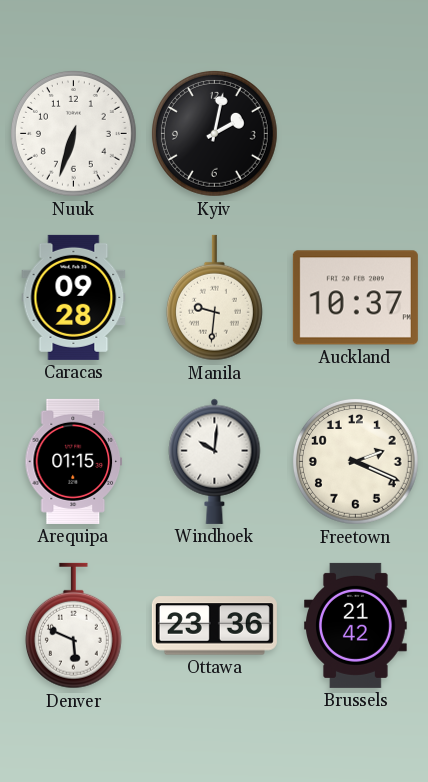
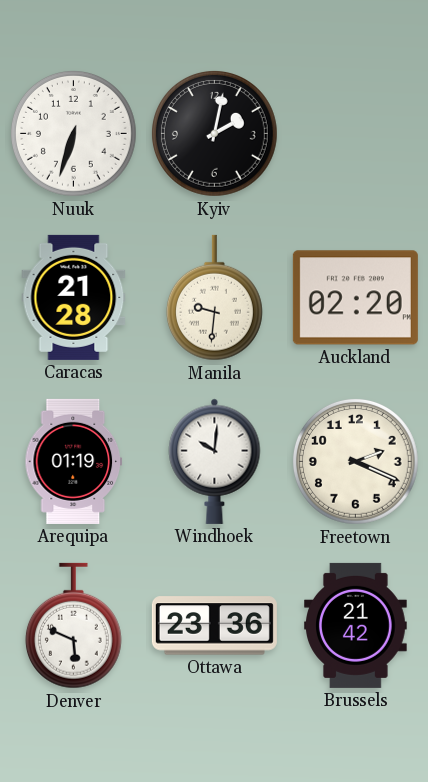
Caracas: 09:28 -> 21:28 (74, 297)
Auckland: 10:37 -> 02:20 (355, 298)
Arequipa: 01:15 -> 01:19 (73, 461)
